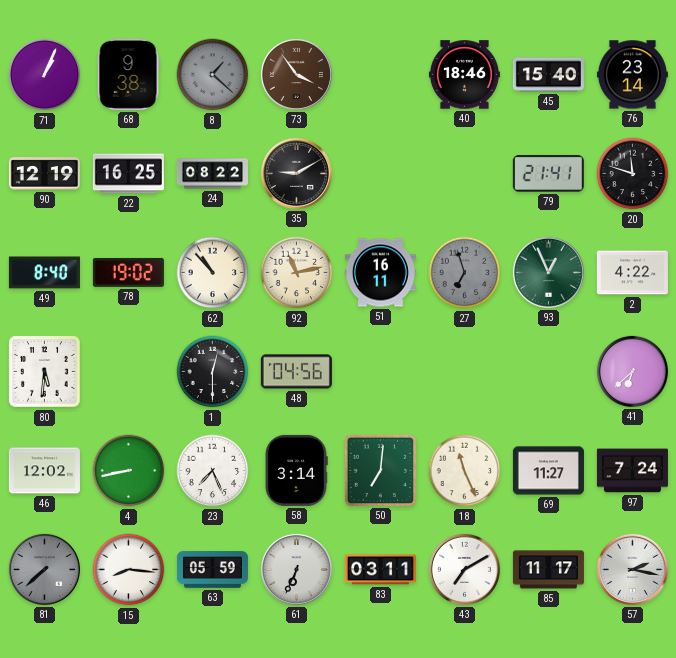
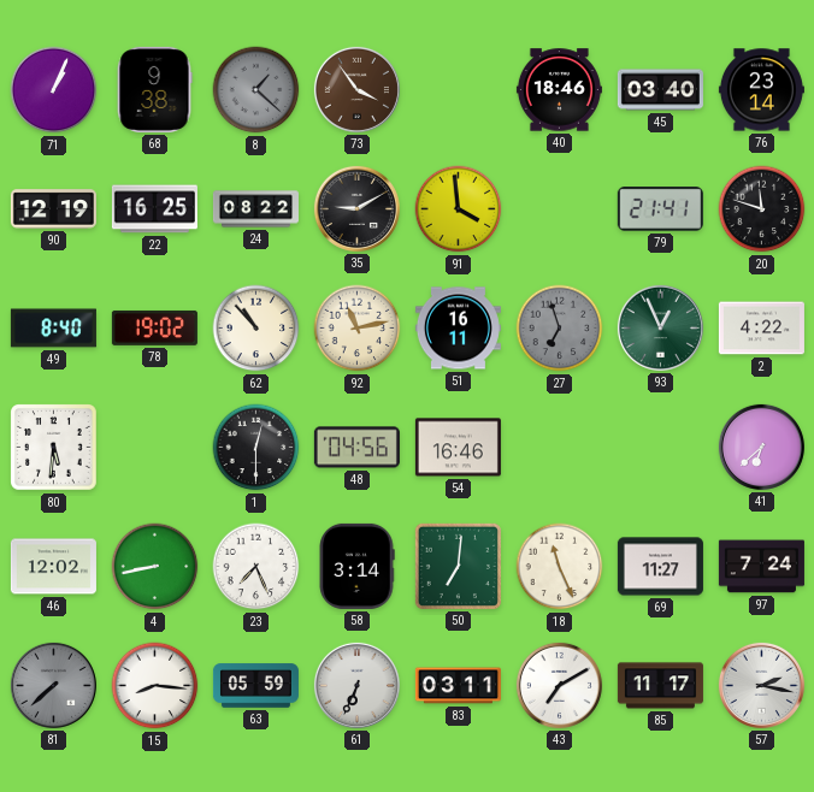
45: 15:40 -> 03:40 (660, 90)
91: none -> 3:59 (459, 209)
54: none -> 16:46 (458, 448)
